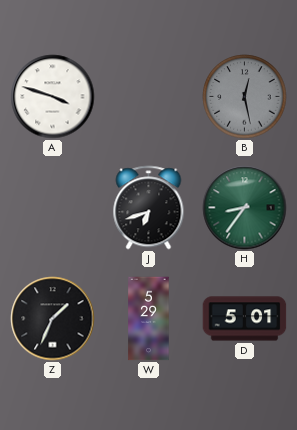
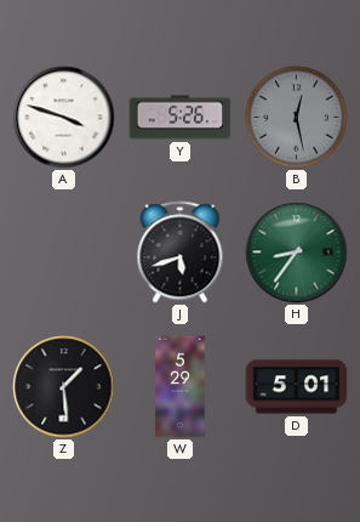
Y: none -> 5:26 (181, 118)
J: 6:42 -> 5:42 (181, 253)
Z: 1:34 -> 1:29 (64, 387)
